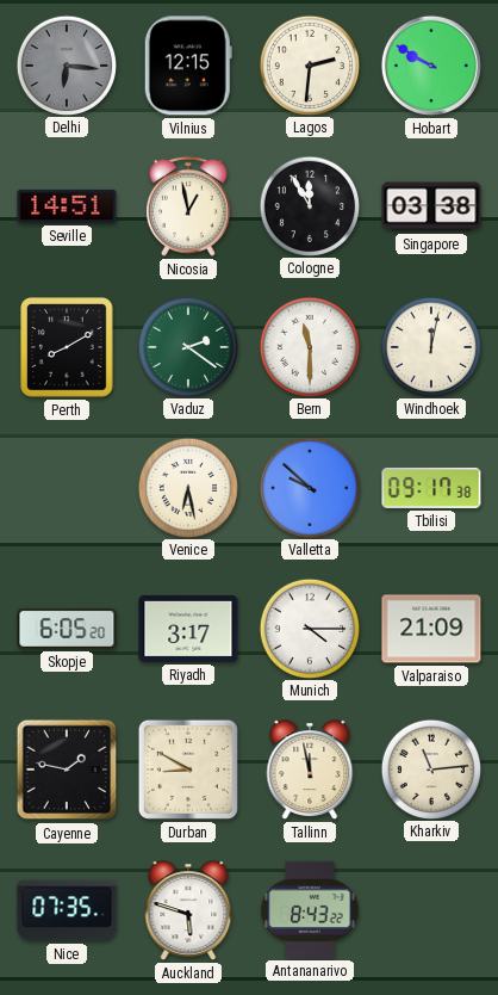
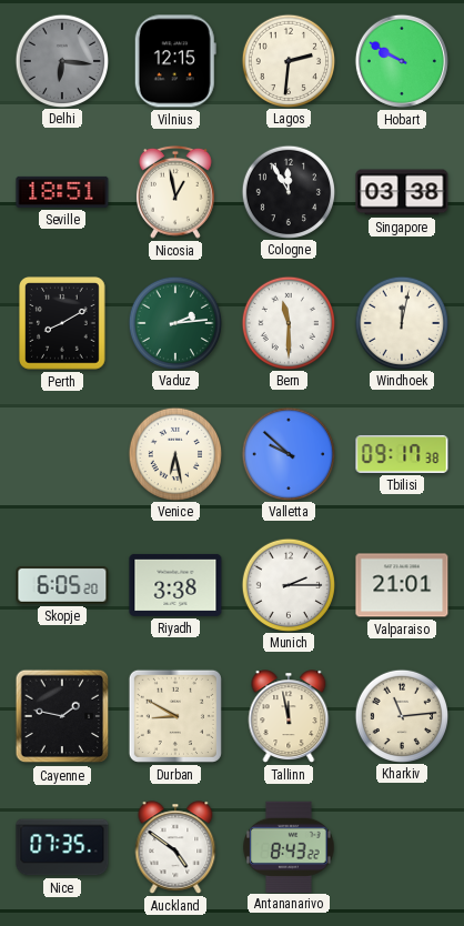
Seville: 14:51 -> 18:51 (62, 192)
Vaduz: 2:21 -> 2:14 (174, 322)
Riyadh: 3:17 -> 3:38 (175, 585)
Munich: 4:15 -> 2:15 (288, 584)
Valparaiso: 21:09 -> 21:01 (402, 585)
Auckland: 5:48 -> 4:51 (175, 847)
